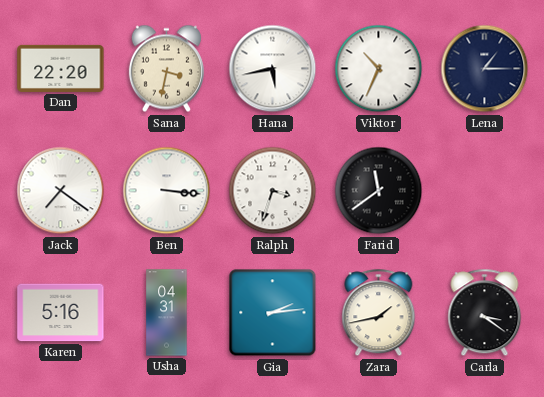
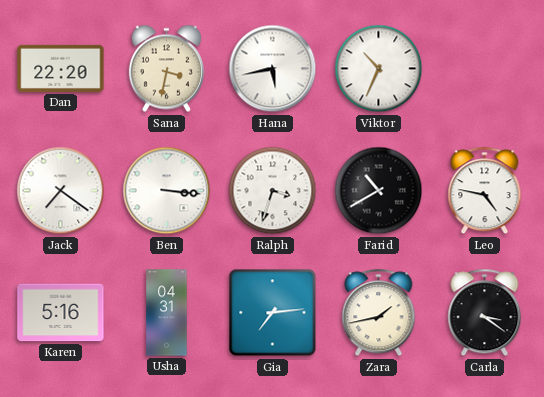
Lena: 1:15 -> none (485, 69)
Farid: 11:39 -> 10:40 (379, 191)
Leo: none -> 4:47 (485, 191)
Gia: 2:14 -> 7:14 (273, 313)
